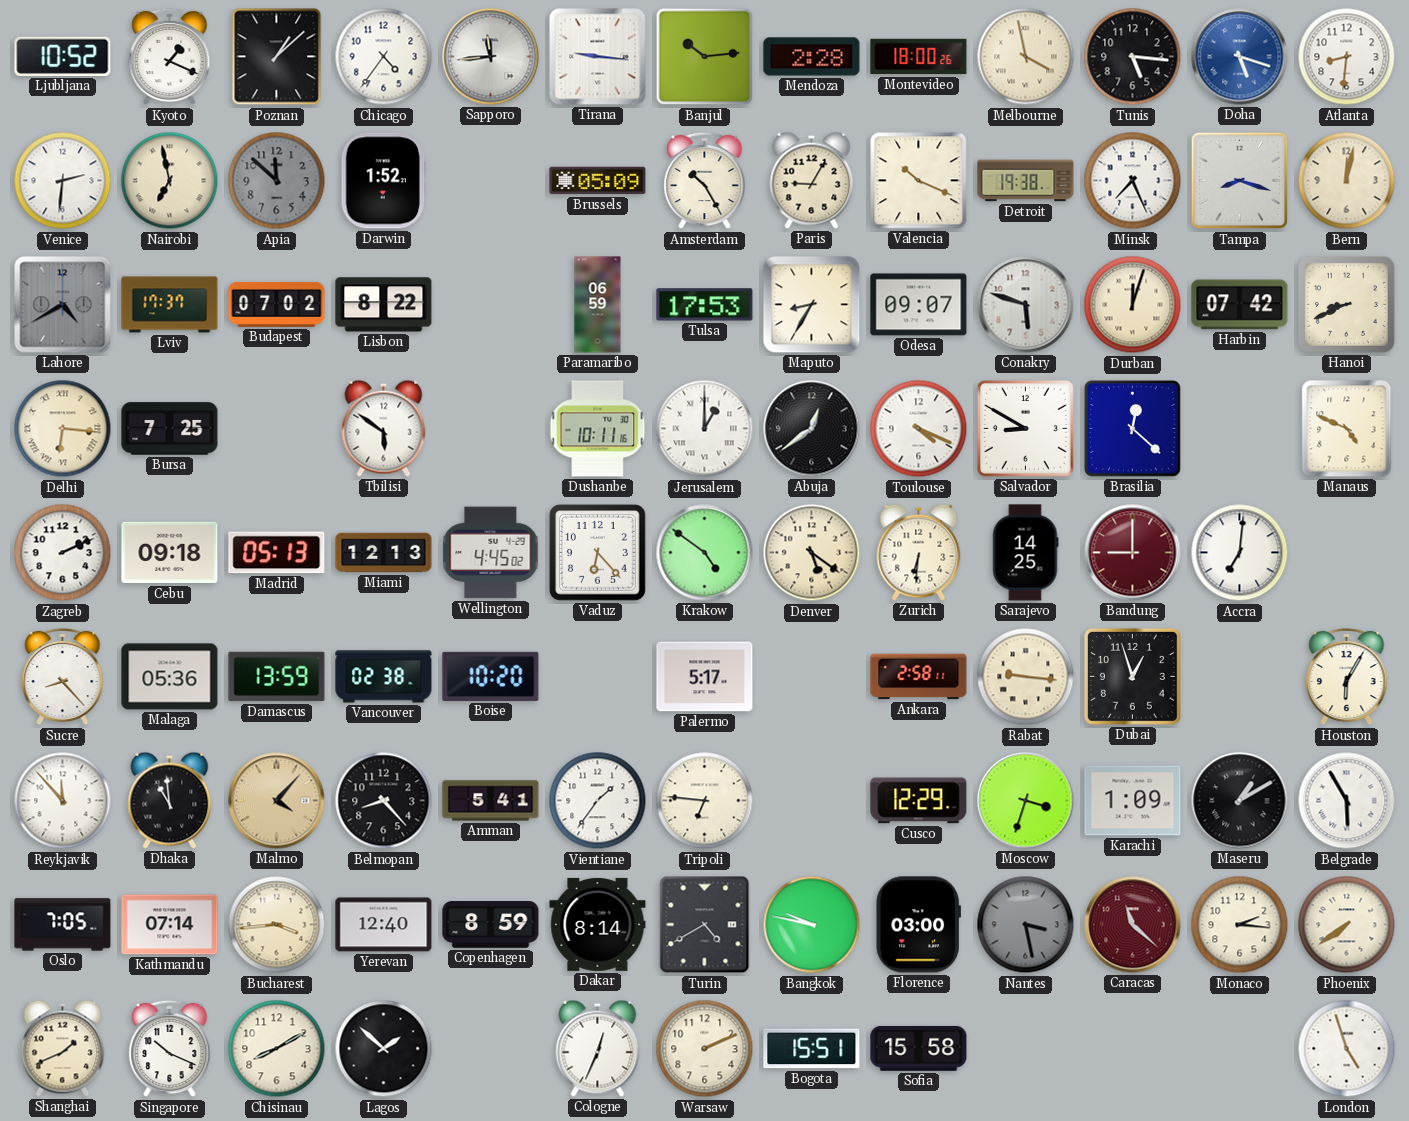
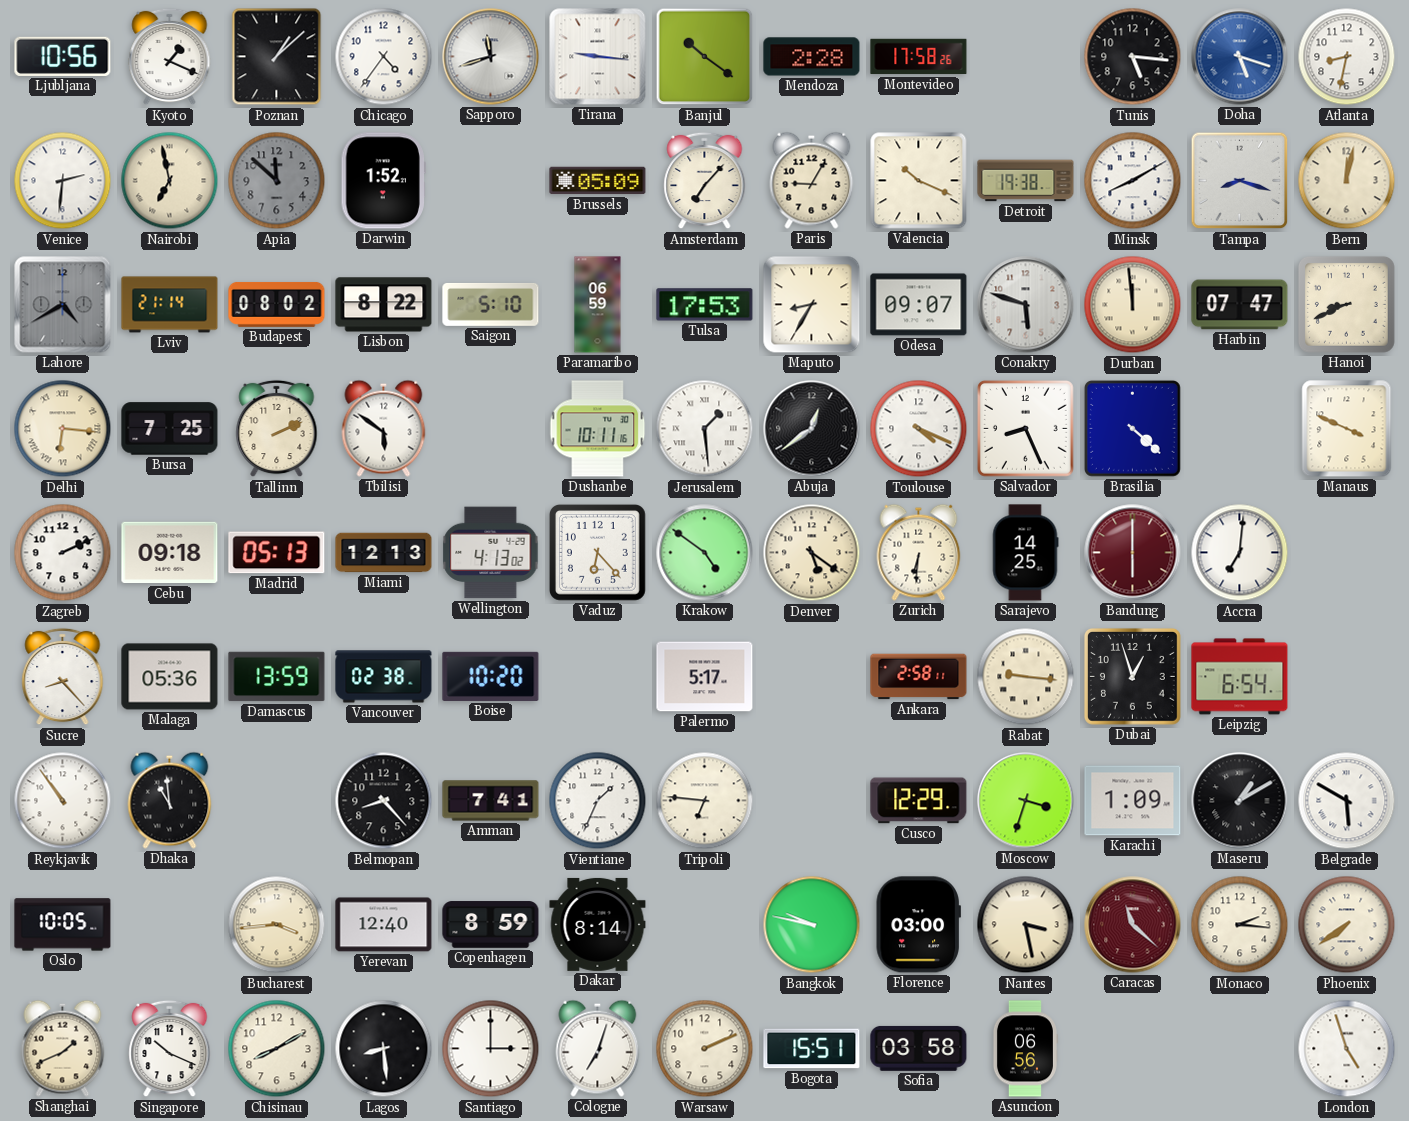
Ljubljana: 10:52 -> 10:56 (63, 56)
Sapporo: 11:44 -> 11:42 (491, 57)
Banjul: 10:14 -> 10:21 (705, 57)
Montevideo: 18:00 -> 17:58 (919, 57)
Melbourne: 3:58 -> none (1026, 57)
Atlanta: 8:31 -> 8:32 (1347, 57)
Amsterdam: 10:25 -> 7:07 (705, 181)
Minsk: 7:26 -> 8:10 (1133, 181)
Lviv: 17:37 -> 21:14 (170, 305)
Budapest: 07:02 -> 08:02 (277, 304)
Saigon: none -> 5:10 (491, 304)
Durban: 12:03 -> 11:59 (1133, 305)
Harbin: 07:42 -> 07:47 (1240, 305)
Tallinn: none -> 2:11 (277, 429)
Jerusalem: 1:00 -> 1:29 (705, 429)
Salvador: 8:50 -> 8:26 (1025, 428)
Brasilia: 12:22 -> 4:22 (1132, 428)
Manaus: 4:49 -> 3:49 (1347, 429)
Wellington: 4:45 -> 4:13 (491, 553)
Bandung: 9:00 -> 6:00 (1133, 553)
Leipzig: none -> 6:54 (1240, 677)
Houston: 6:05 -> none (1347, 677)
Reykjavik: 11:53 -> 10:54 (63, 801)
Malmo: 4:07 -> none (277, 801)
Amman: 5:41 -> 7:41 (491, 801)
Vientiane: 1:36 -> 1:34 (598, 801)
Belgrade: 5:55 -> 5:50 (1347, 801)
Oslo: 7:05 -> 10:05 (63, 925)
Kathmandu: 07:14 -> none (170, 925)
Turin: 4:40 -> none (705, 925)
Nantes dial: grey -> cream (1026, 925)
Lagos: 1:52 -> 8:29 (384, 1049)
Santiago: none -> 3:00 (491, 1049)
Cologne: 12:34 -> 7:03 (598, 1048)
Sofia: 15:58 -> 03:58 (919, 1048)
Asuncion: none -> 06:56 (1025, 1049)
